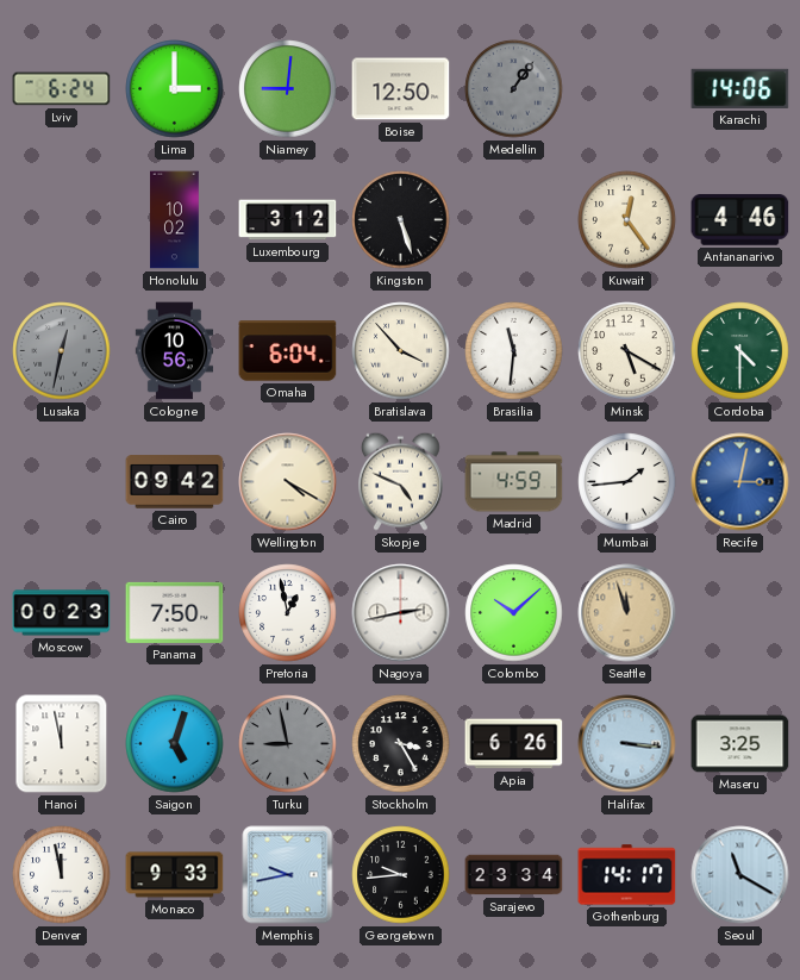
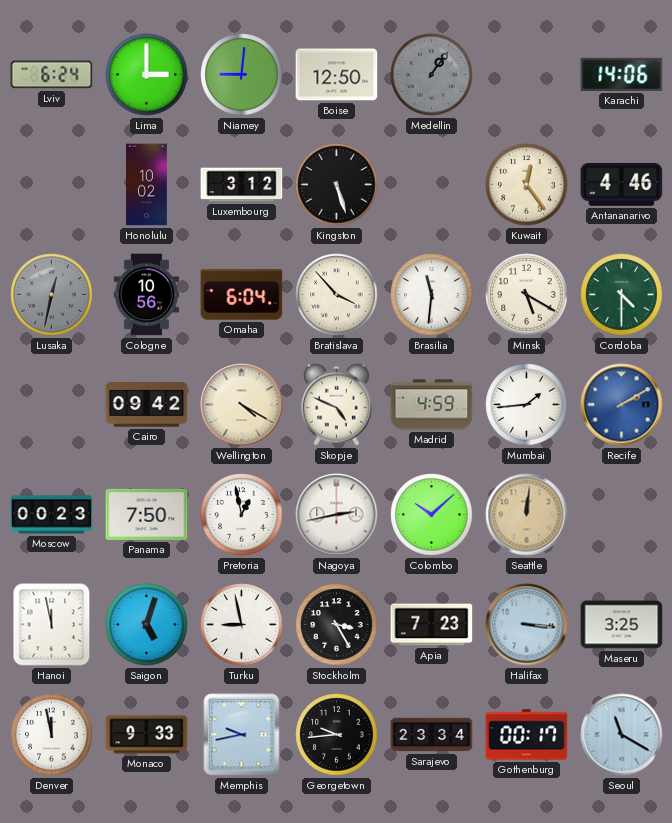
Recife: 3:02 -> 2:10 (622, 405)
Seattle: 11:57 -> 12:01 (527, 515)
Turku dial: grey -> white (242, 625)
Apia: 6:26 -> 7:23 (432, 625)
Gothenburg: 14:17 -> 00:17 (527, 735)
